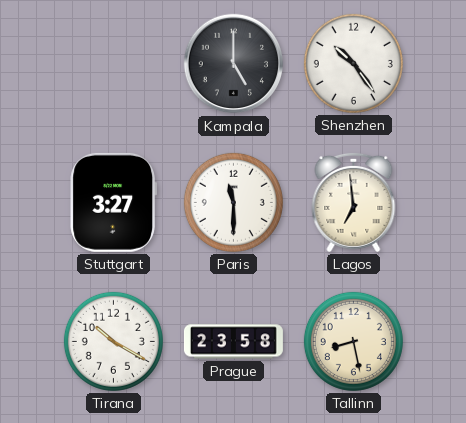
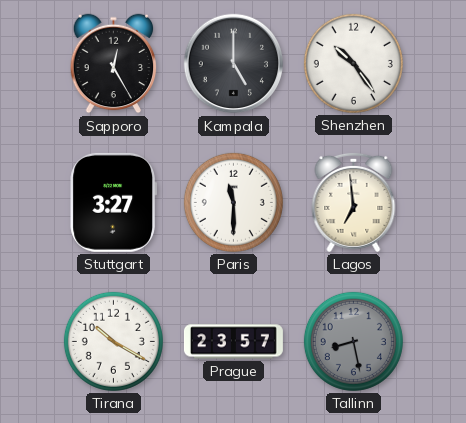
Sapporo: none -> 12:25 (114, 64)
Prague: 23:58 -> 23:57 (233, 342)
Tallinn dial: cream -> grey (353, 341)
